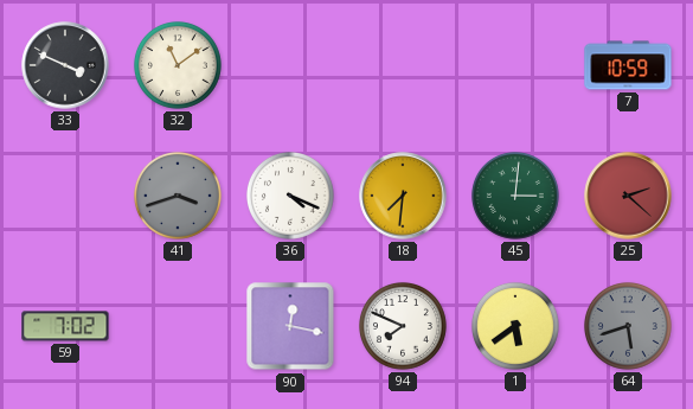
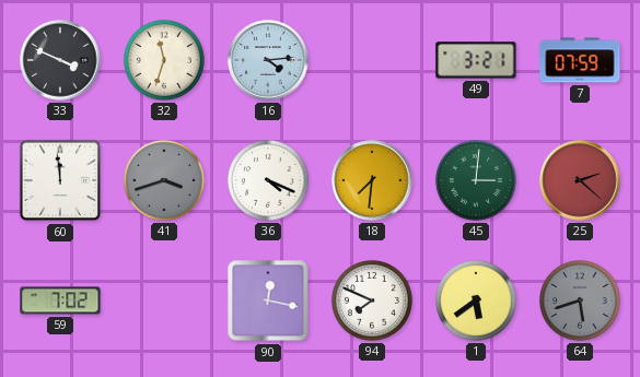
32: 11:09 -> 11:33 (164, 60)
16: none -> 4:14 (268, 60)
49: none -> 3:21 (476, 60)
7: 10:59 -> 07:59 (580, 60)
60: none -> 11:59 (60, 180)
